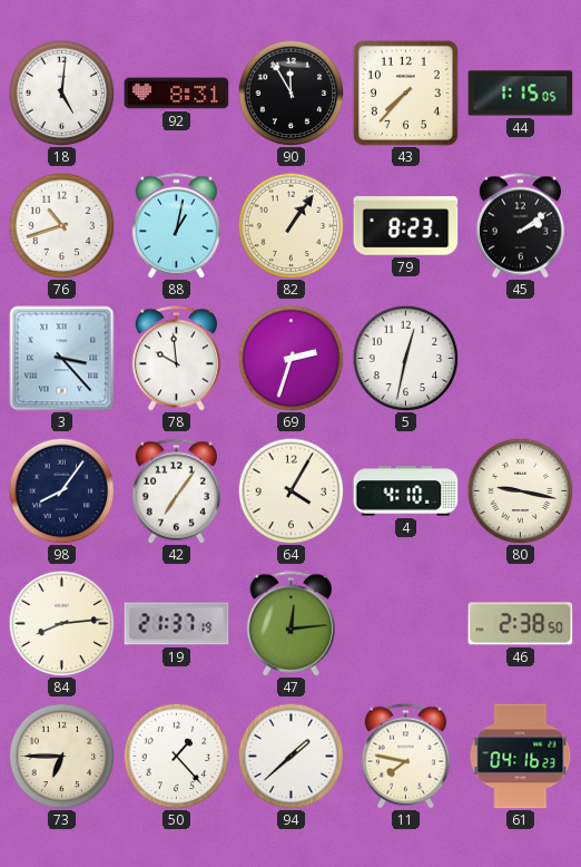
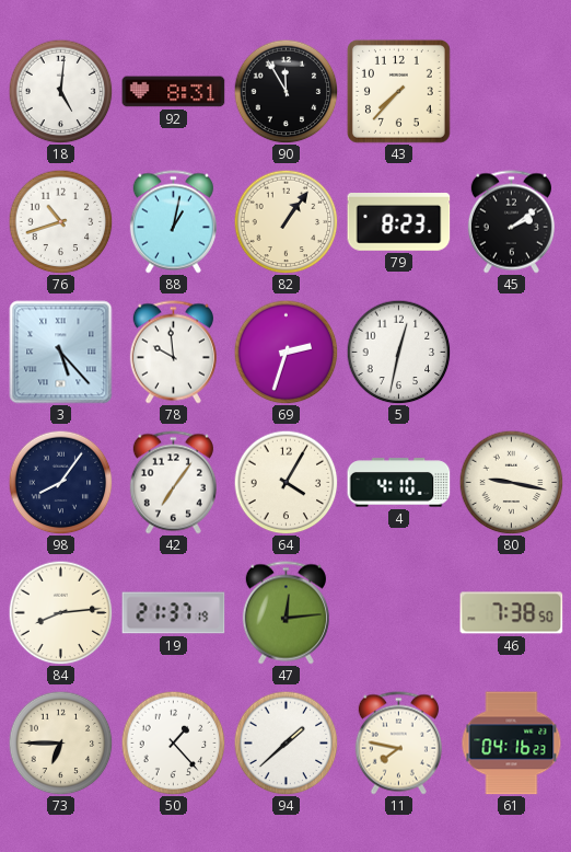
44: 1:15 -> none (521, 94)
3: 3:23 -> 5:23 (61, 353)
46: 2:38 -> 7:38 (512, 613)
